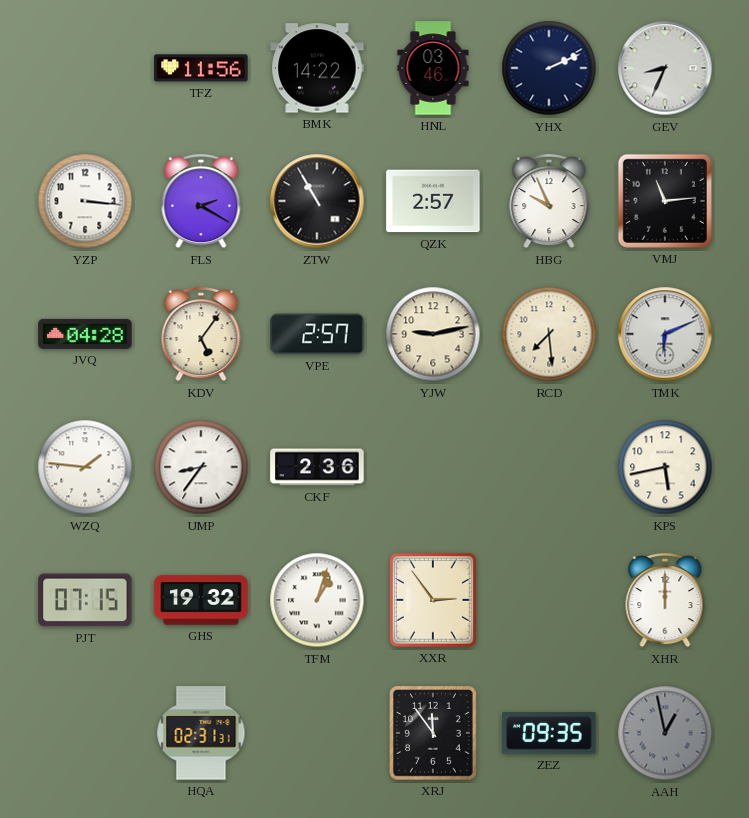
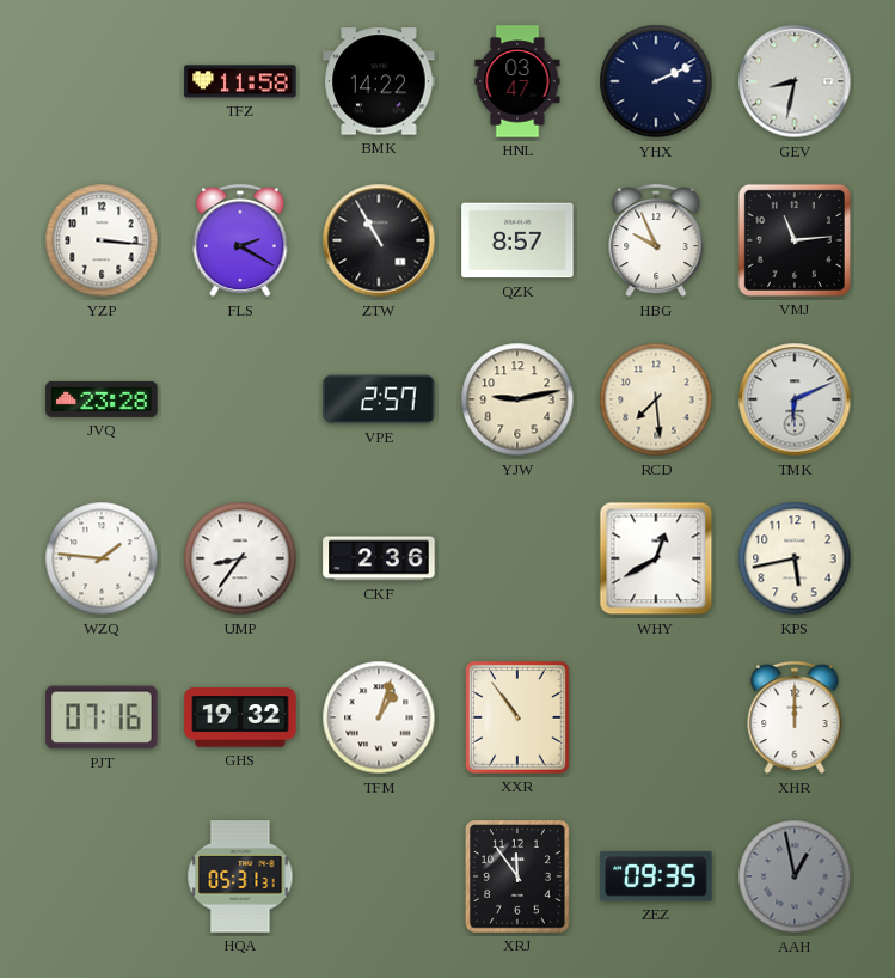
TFZ: 11:56 -> 11:58 (240, 81)
HNL: 03:46 -> 03:47 (517, 81)
GEV: 8:34 -> 8:32 (795, 81)
QZK: 2:57 -> 8:57 (517, 240)
JVQ: 04:28 -> 23:28 (102, 399)
KDV: 5:06 -> none (201, 335)
WHY: none -> 12:40 (656, 558)
PJT: 07:15 -> 07:16 (102, 717)
XXR: 2:54 -> 10:54 (519, 719)
HQA: 02:31 -> 05:31 (240, 876)
